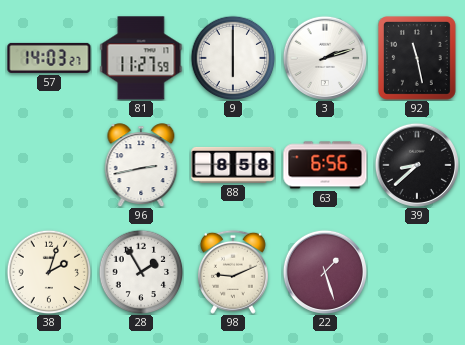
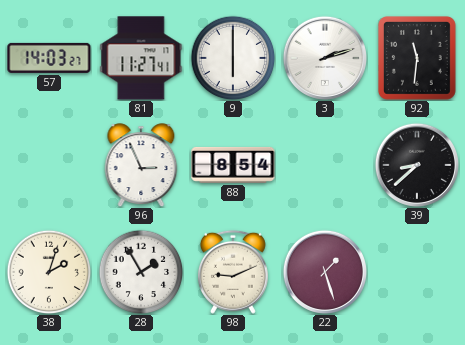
81: 11:27:59 -> 11:27:41 (141, 58)
92: 11:28 -> 11:31 (417, 58)
96: 2:43 -> 2:56 (141, 165)
88: 8:58 -> 8:54 (233, 165)
63: 6:56 -> none (325, 165)
